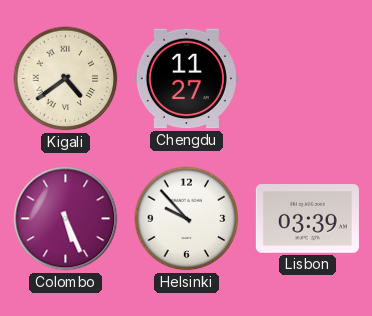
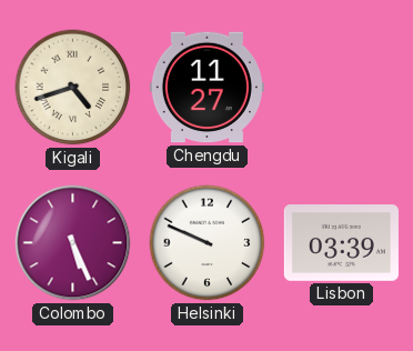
Kigali: 4:39 -> 4:42 (73, 88)
Helsinki: 9:53 -> 9:49 (208, 243)
